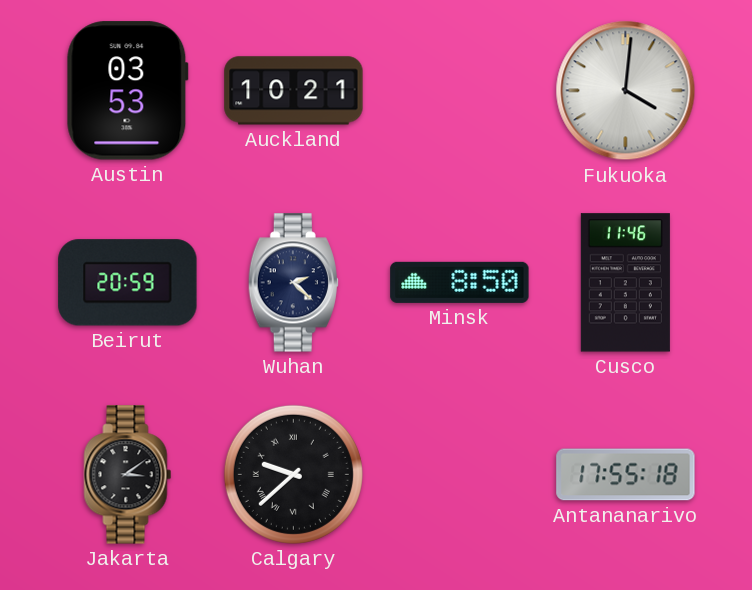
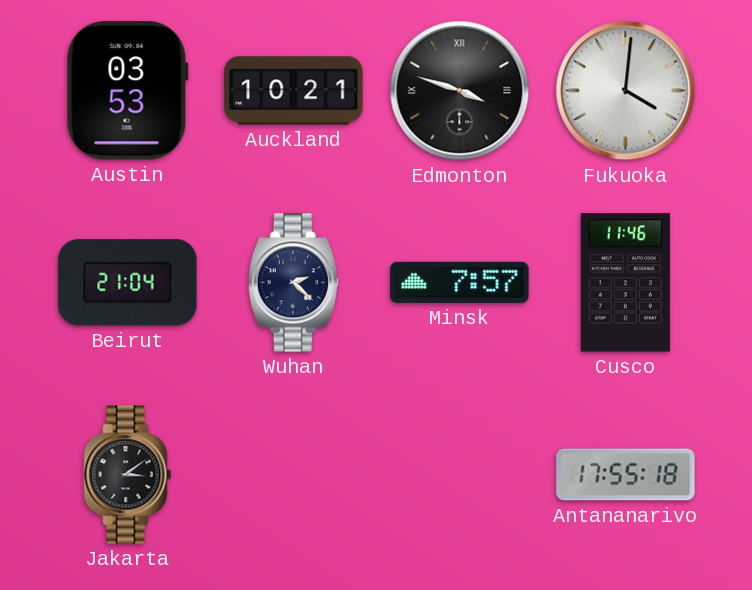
Edmonton: none -> 3:48 (460, 91)
Beirut: 20:59 -> 21:04 (128, 283)
Minsk: 8:50 -> 7:57 (460, 282)
Calgary: 9:38 -> none (293, 474)
